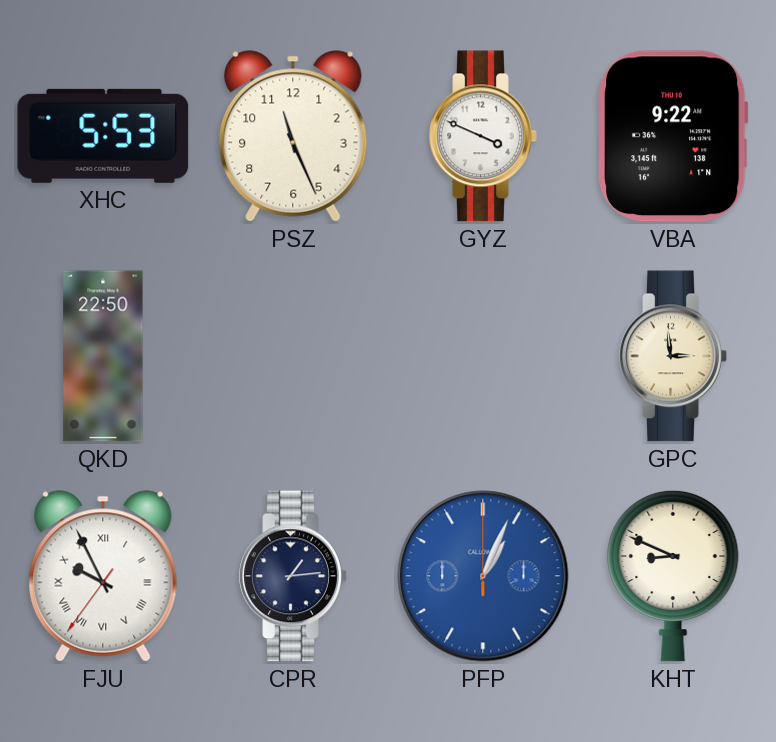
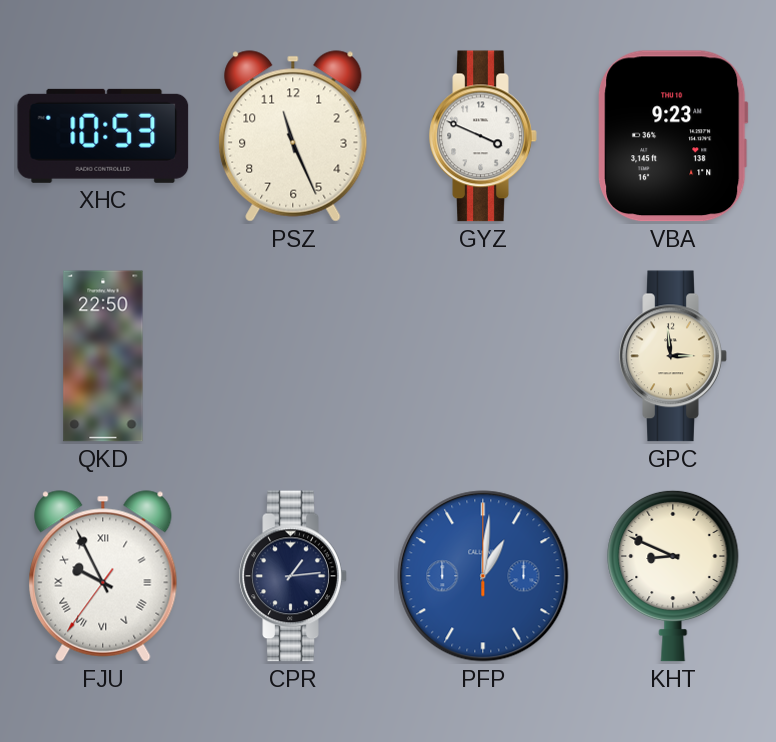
XHC: 5:53 -> 10:53 (103, 136)
VBA: 9:22 -> 9:23 (673, 136)
PFP: 1:04 -> 1:01 (483, 576)
